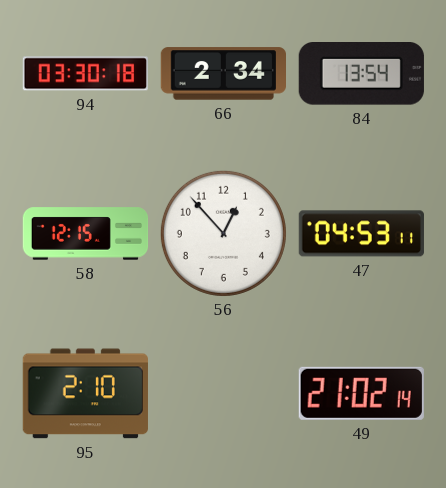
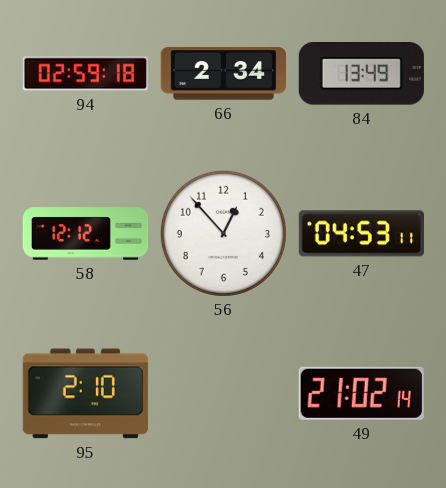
94: 03:30 -> 02:59 (85, 74)
84: 13:54 -> 13:49 (361, 74)
58: 12:15 -> 12:12 (86, 234)
